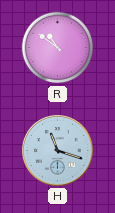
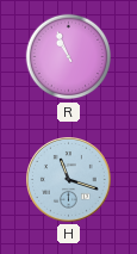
R: 10:51 -> 10:56 (69, 57)
